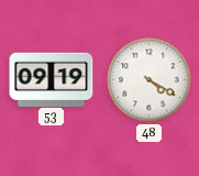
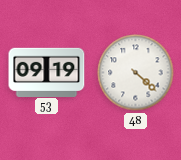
48: 4:20 -> 4:22 (136, 73)
